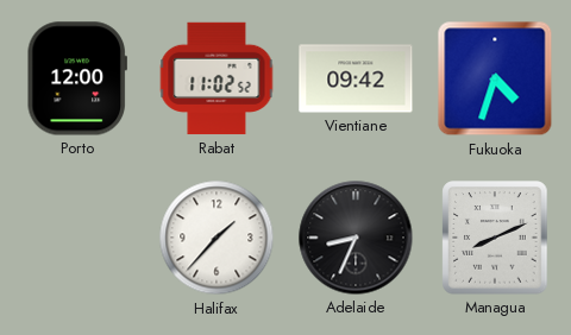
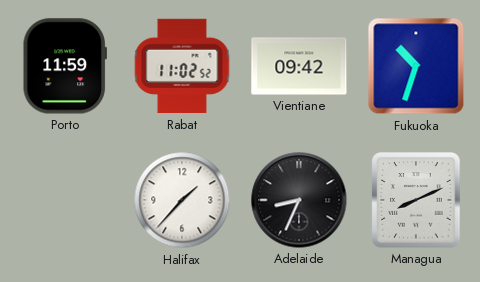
Porto: 12:00 -> 11:59 (65, 66)
Fukuoka: 4:33 -> 10:33 (416, 66)
